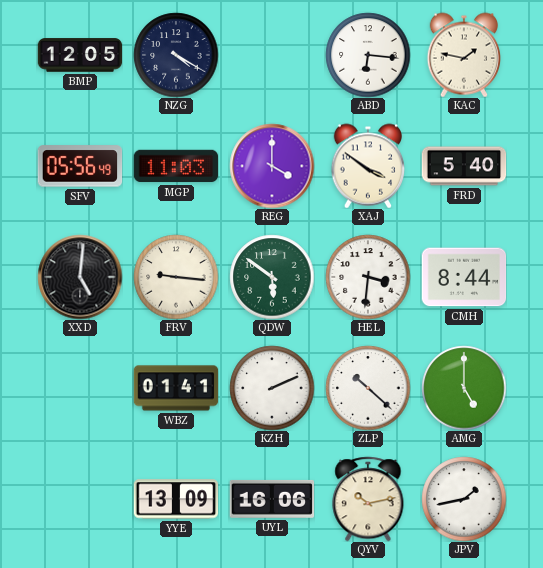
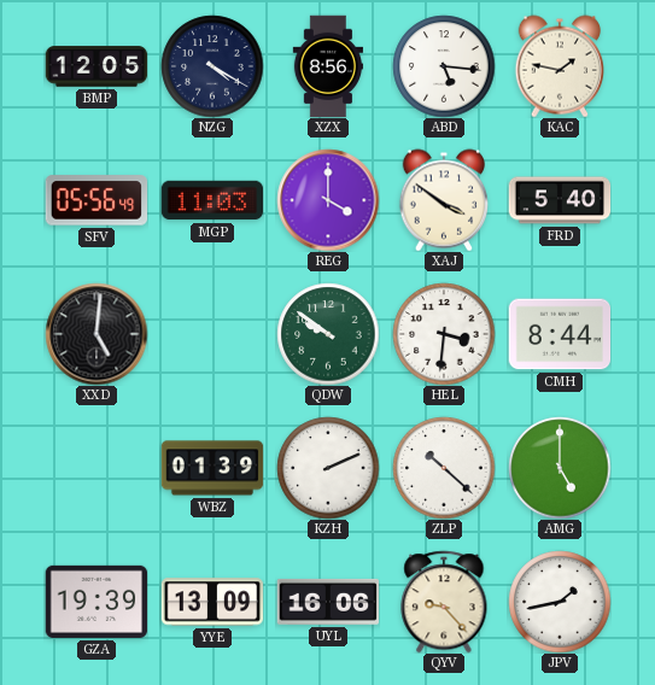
XZX: none -> 8:56 (327, 66)
ABD: 6:16 -> 5:16 (444, 66)
FRV: 9:16 -> none (176, 277)
QDW: 5:51 -> 9:51 (328, 334)
WBZ: 01:41 -> 01:39 (212, 468)
GZA: none -> 19:39 (97, 602)
QYV: 10:13 -> 9:23 (444, 602)
